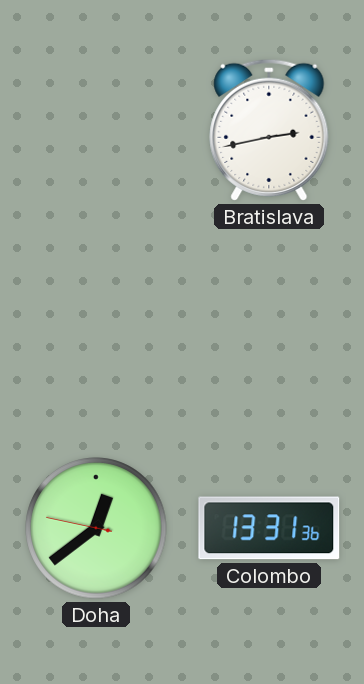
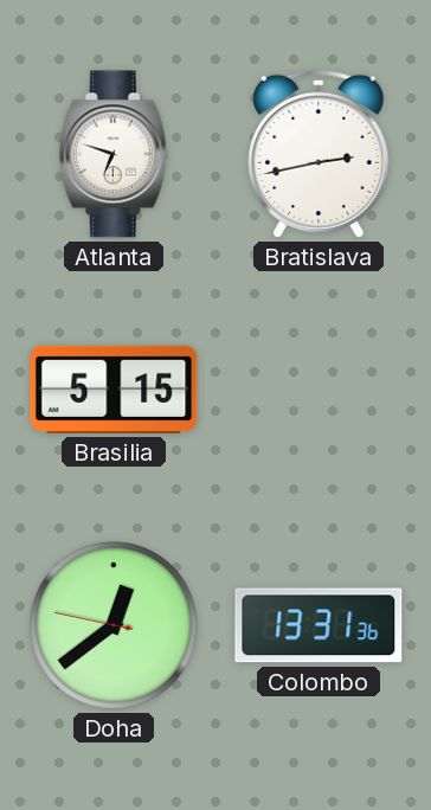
Atlanta: none -> 6:48 (114, 154)
Brasilia: none -> 5:15 (114, 390)
